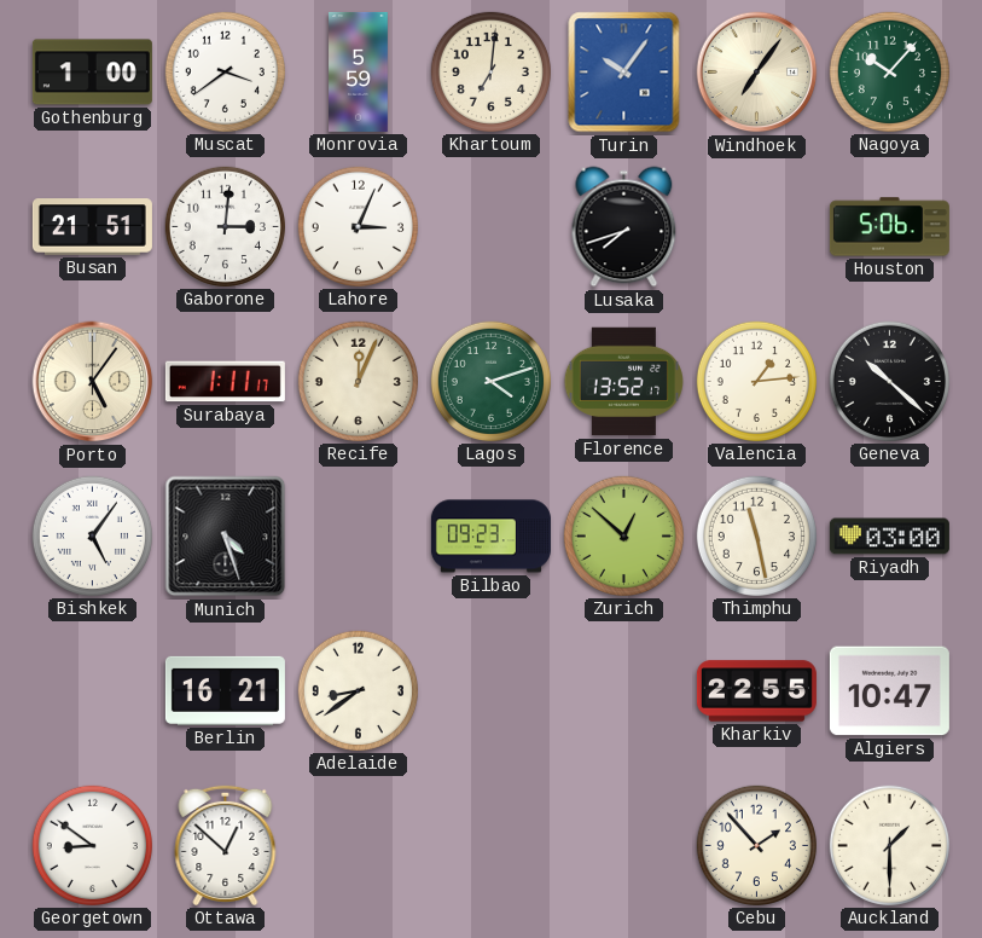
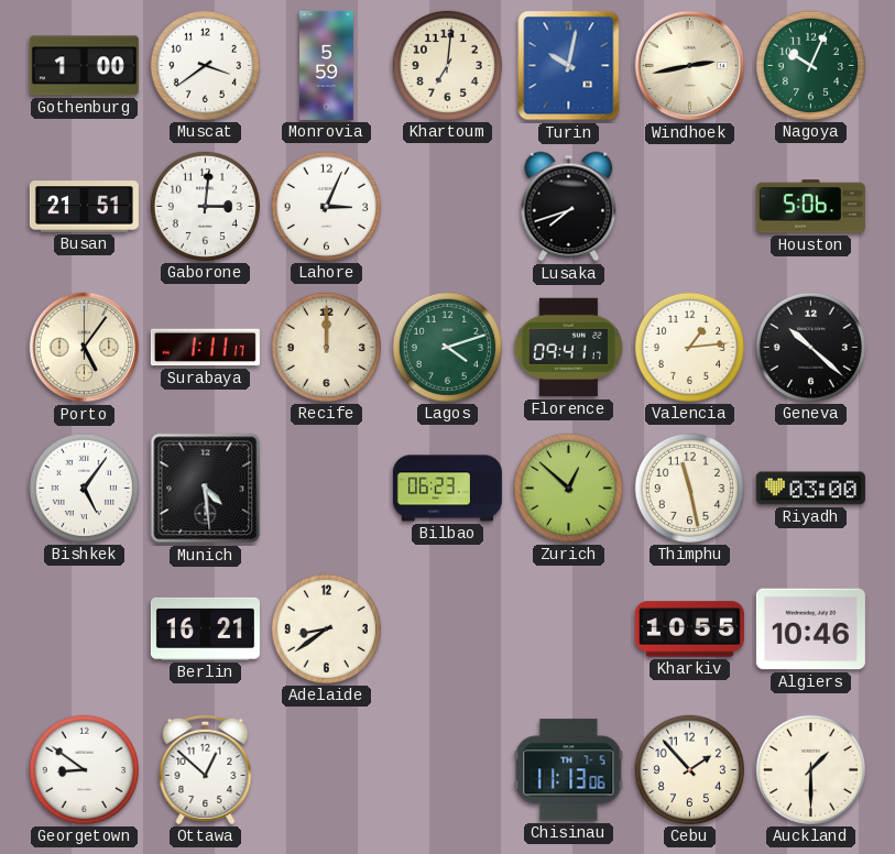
Turin: 10:06 -> 10:02 (569, 66)
Windhoek: 7:06 -> 2:43 (690, 66)
Nagoya: 10:07 -> 10:04 (810, 65)
Recife: 12:04 -> 12:00 (326, 347)
Florence: 13:52 -> 09:41 (568, 348)
Munich: 4:27 -> 4:29 (206, 489)
Bilbao: 09:23 -> 06:23 (447, 489)
Kharkiv: 22:55 -> 10:55 (689, 629)
Algiers: 10:47 -> 10:46 (810, 629)
Chisinau: none -> 11:13 (569, 770)
